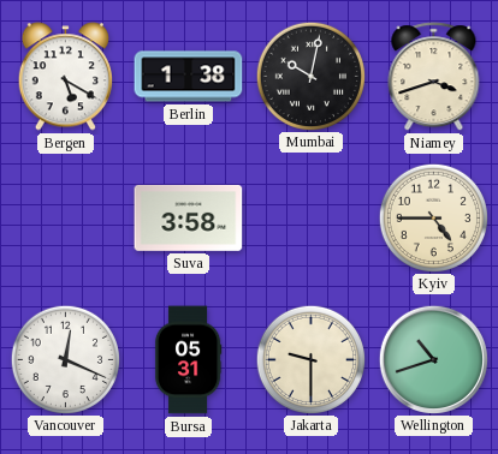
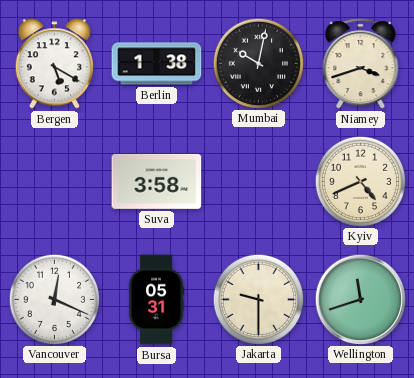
Kyiv: 4:45 -> 4:41 (360, 181)
Wellington: 10:42 -> 11:42 (360, 299)
